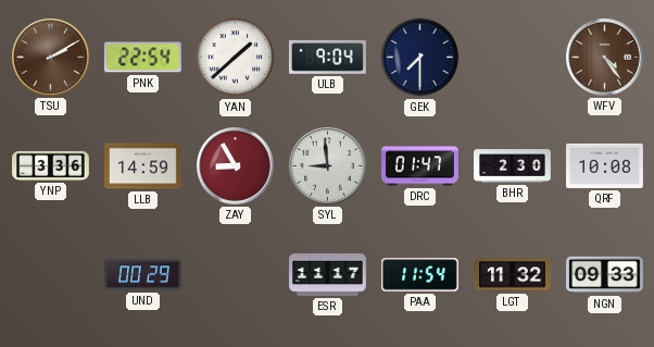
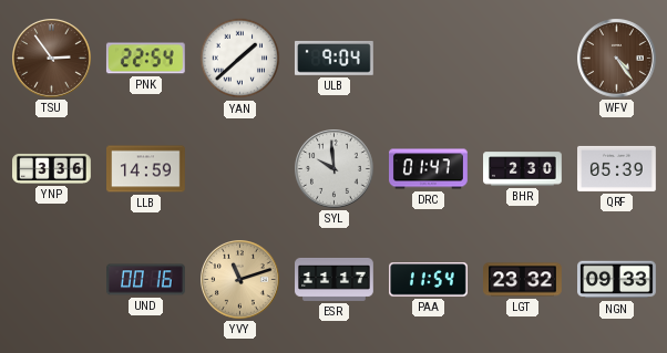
TSU: 2:10 -> 2:54 (52, 59)
GEK: 7:30 -> none (420, 58)
ZAY: 8:55 -> none (236, 166)
SYL: 8:59 -> 9:59 (335, 169)
QRF: 10:08 -> 05:39 (617, 168)
UND: 00:29 -> 00:16 (146, 280)
YVY: none -> 11:12 (240, 280)
LGT: 11:32 -> 23:32 (523, 280)
